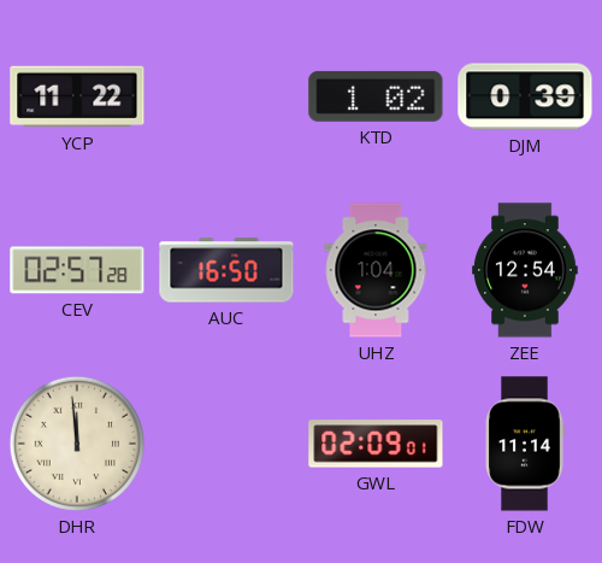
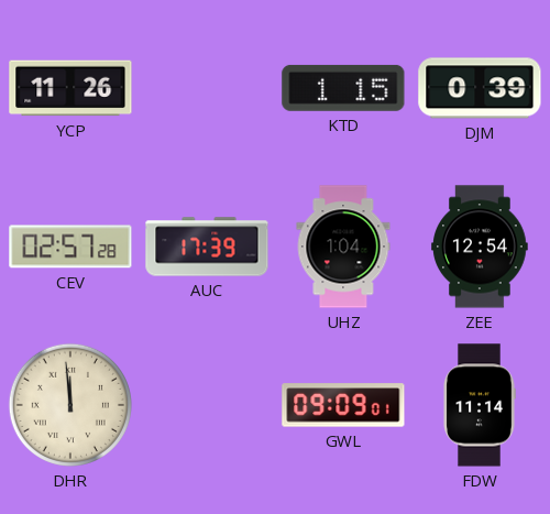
YCP: 11:22 -> 11:26 (70, 88)
KTD: 1:02 -> 1:15 (343, 88)
AUC: 16:50 -> 17:39 (207, 247)
GWL: 02:09 -> 09:09 (343, 405)
